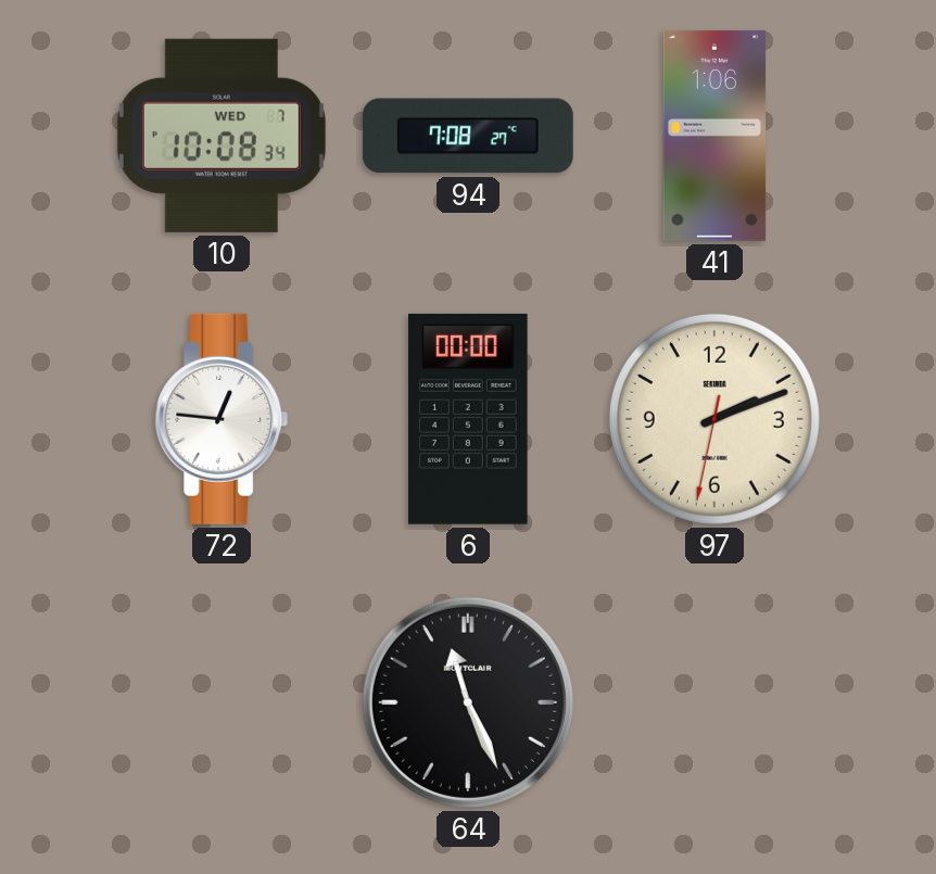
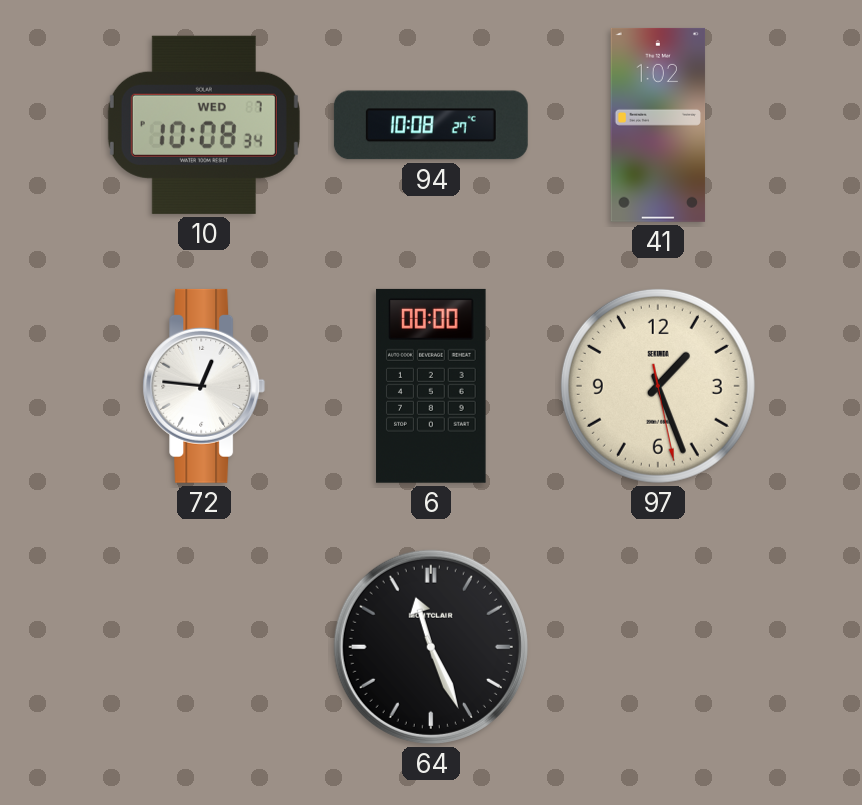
94: 7:08 -> 10:08 (431, 125)
41: 1:06 -> 1:02 (658, 125)
97: 2:11 -> 1:26 (658, 386)
